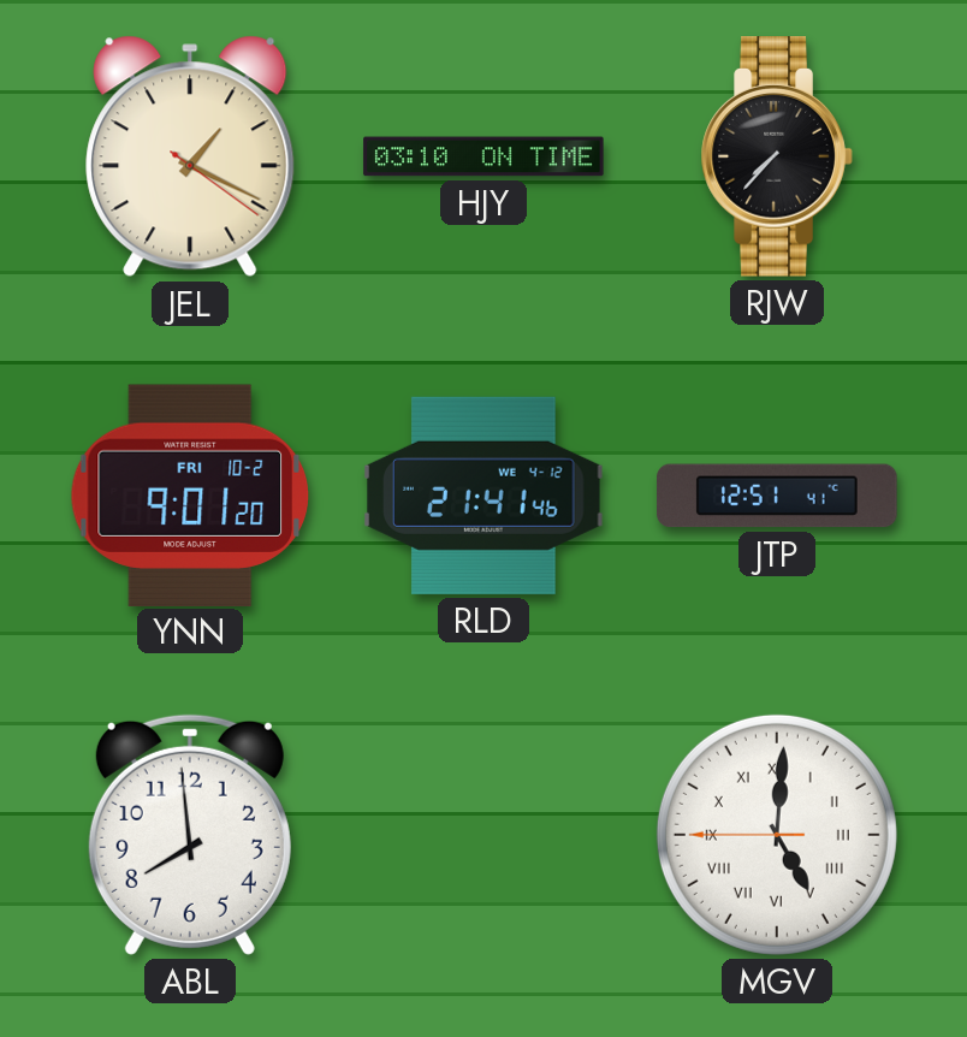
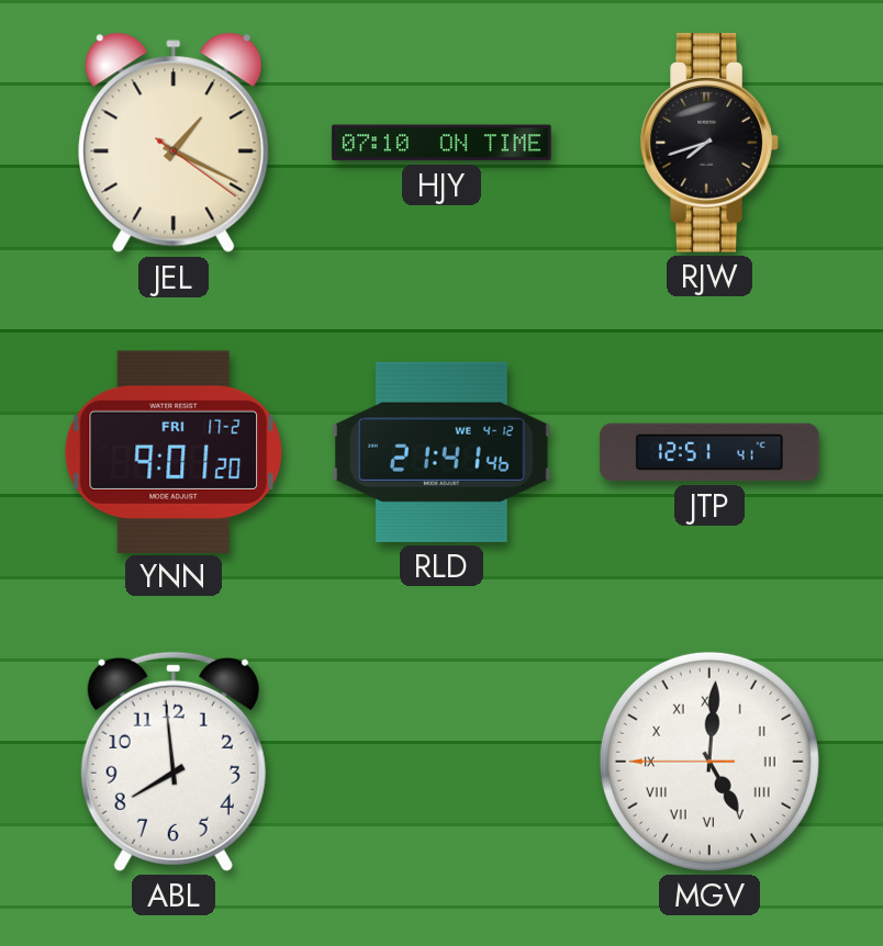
HJY: 03:10 -> 07:10 (441, 143)
RJW: 7:37 -> 7:42 (709, 143)
YNN date: FRI 10-2 -> FRI 17-2 (174, 451)
